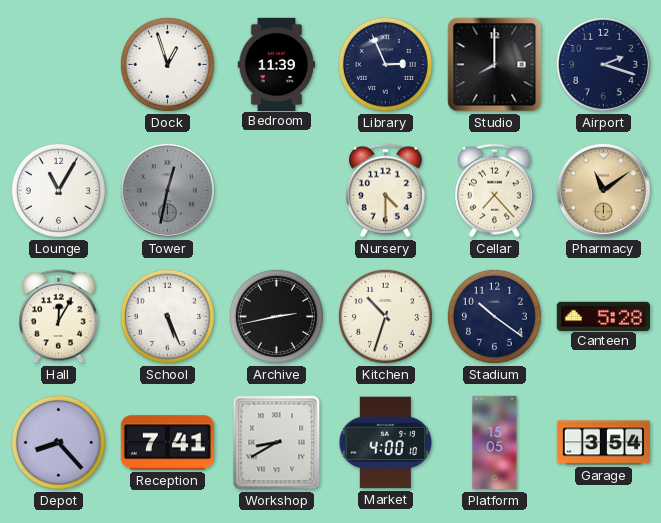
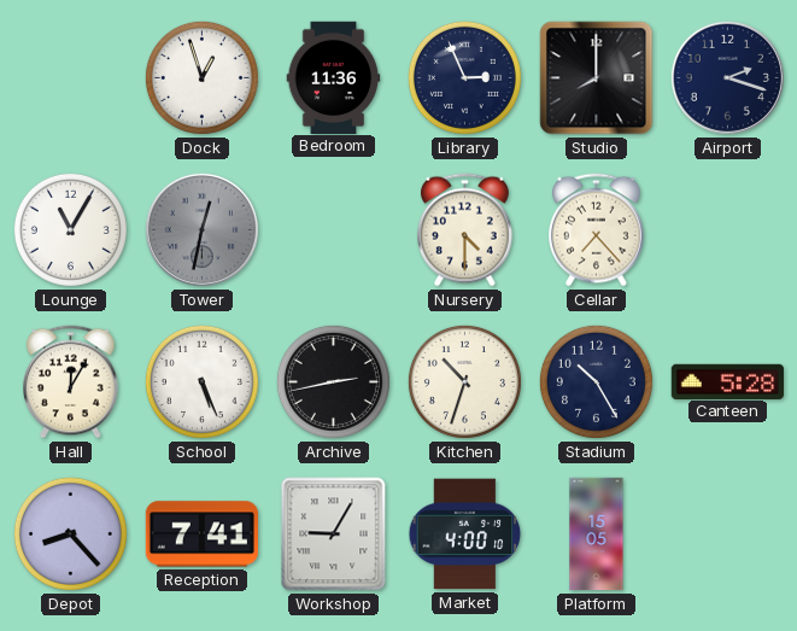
Bedroom: 11:39 -> 11:36 (334, 77)
Pharmacy: 11:09 -> none (603, 190)
Stadium: 10:21 -> 10:25 (596, 381)
Workshop: 8:40 -> 9:05 (334, 534)
Garage: 3:54 -> none (603, 443)
